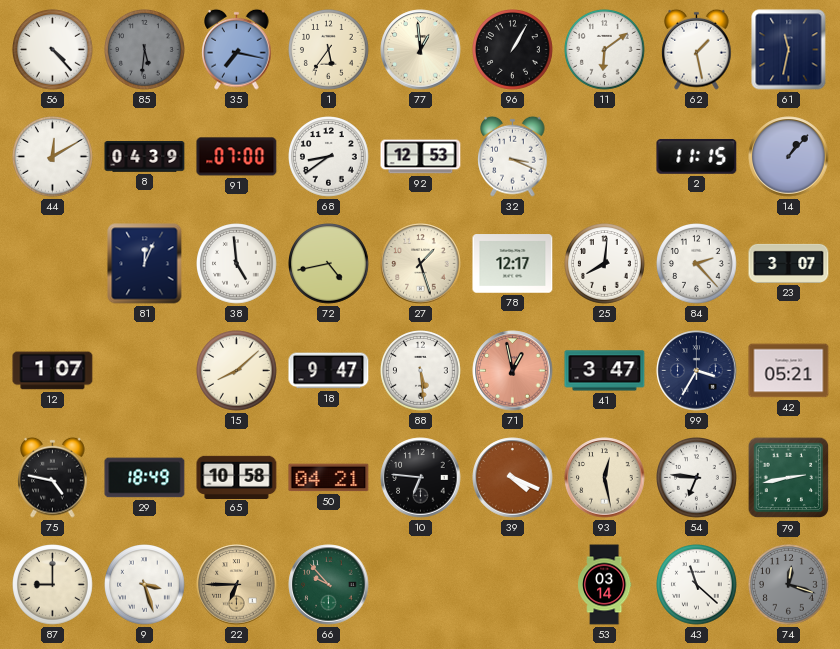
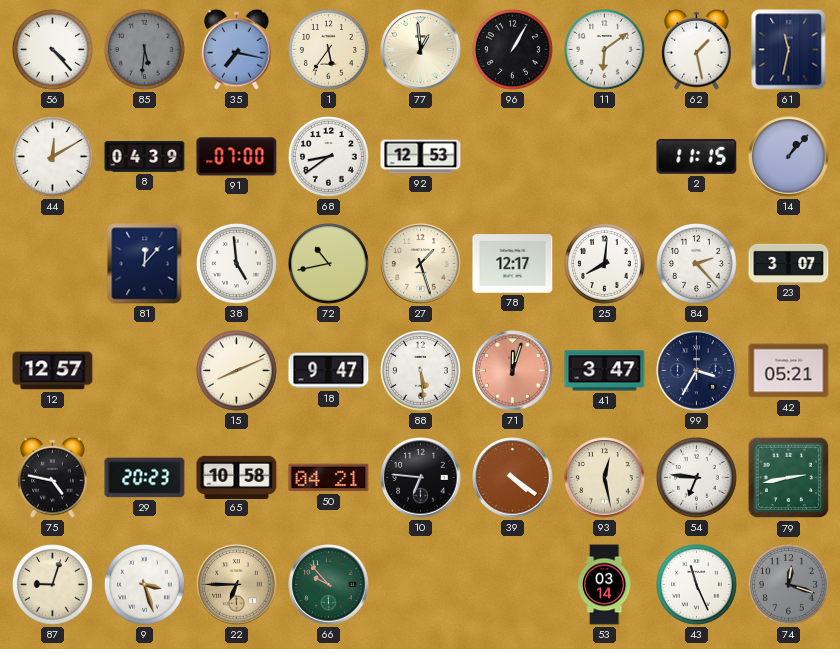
32: 3:19 -> none (513, 156)
81: 12:04 -> 12:07 (145, 264)
72: 4:43 -> 10:43 (329, 264)
12: 1:07 -> 12:57 (53, 371)
15: 8:08 -> 8:11 (237, 371)
71: 12:58 -> 12:03 (513, 371)
29: 18:49 -> 20:23 (145, 478)
39: 4:19 -> 4:21 (513, 478)
87: 9:00 -> 9:03 (53, 585)
43: 11:22 -> 11:26 (697, 585)
